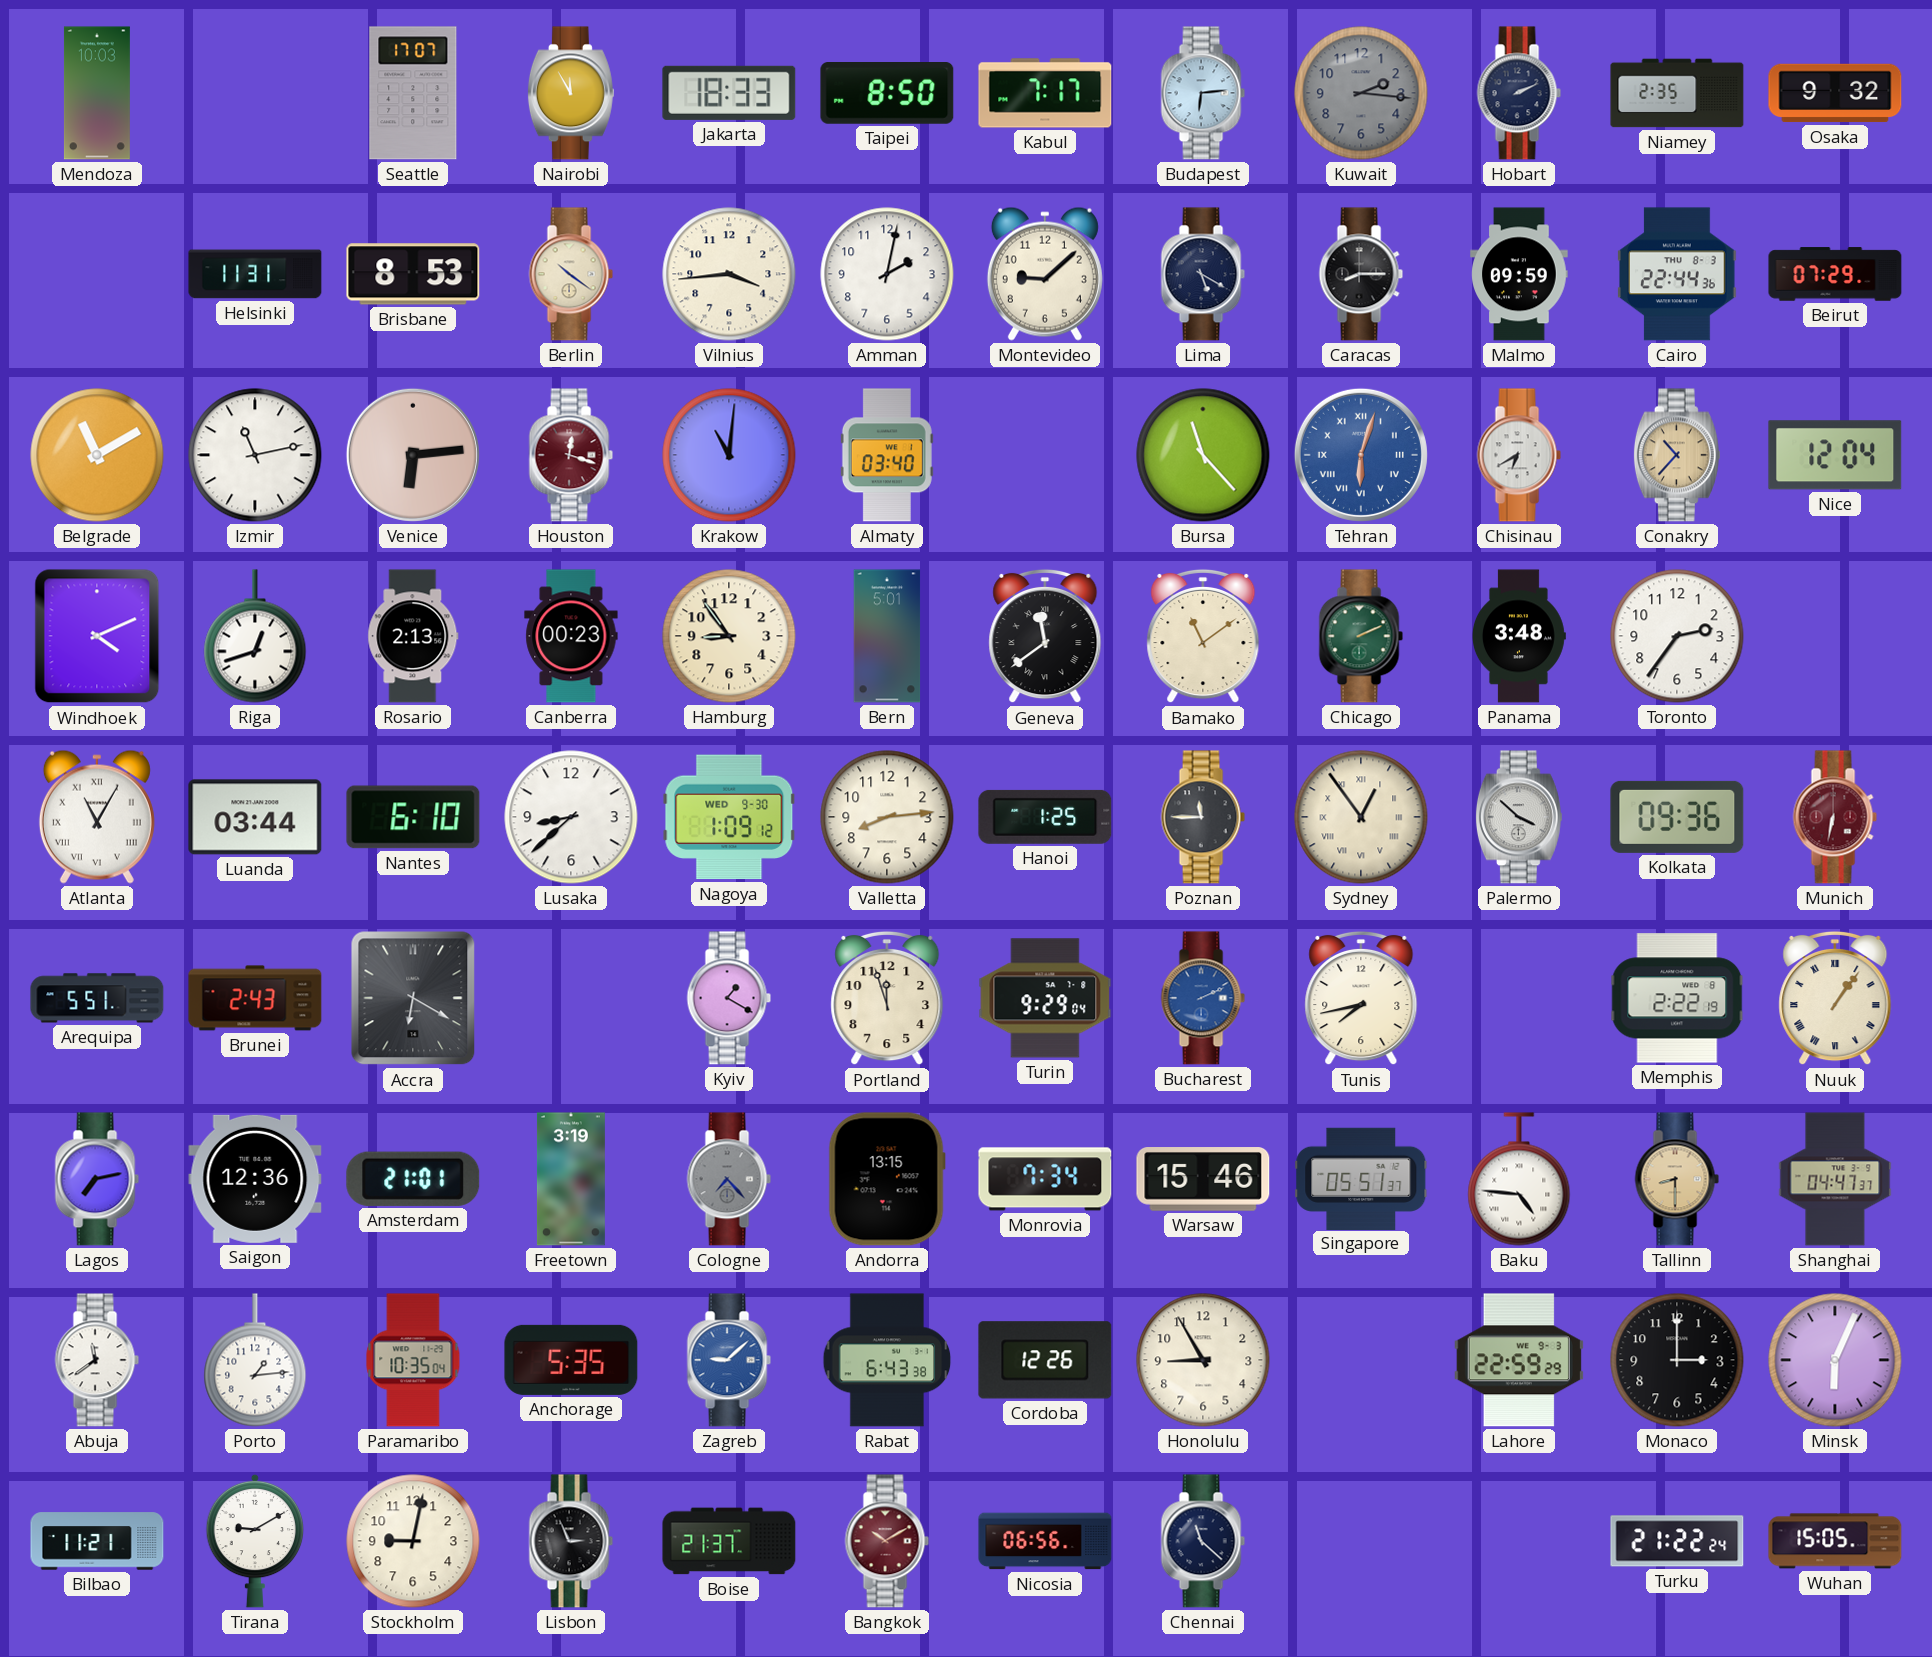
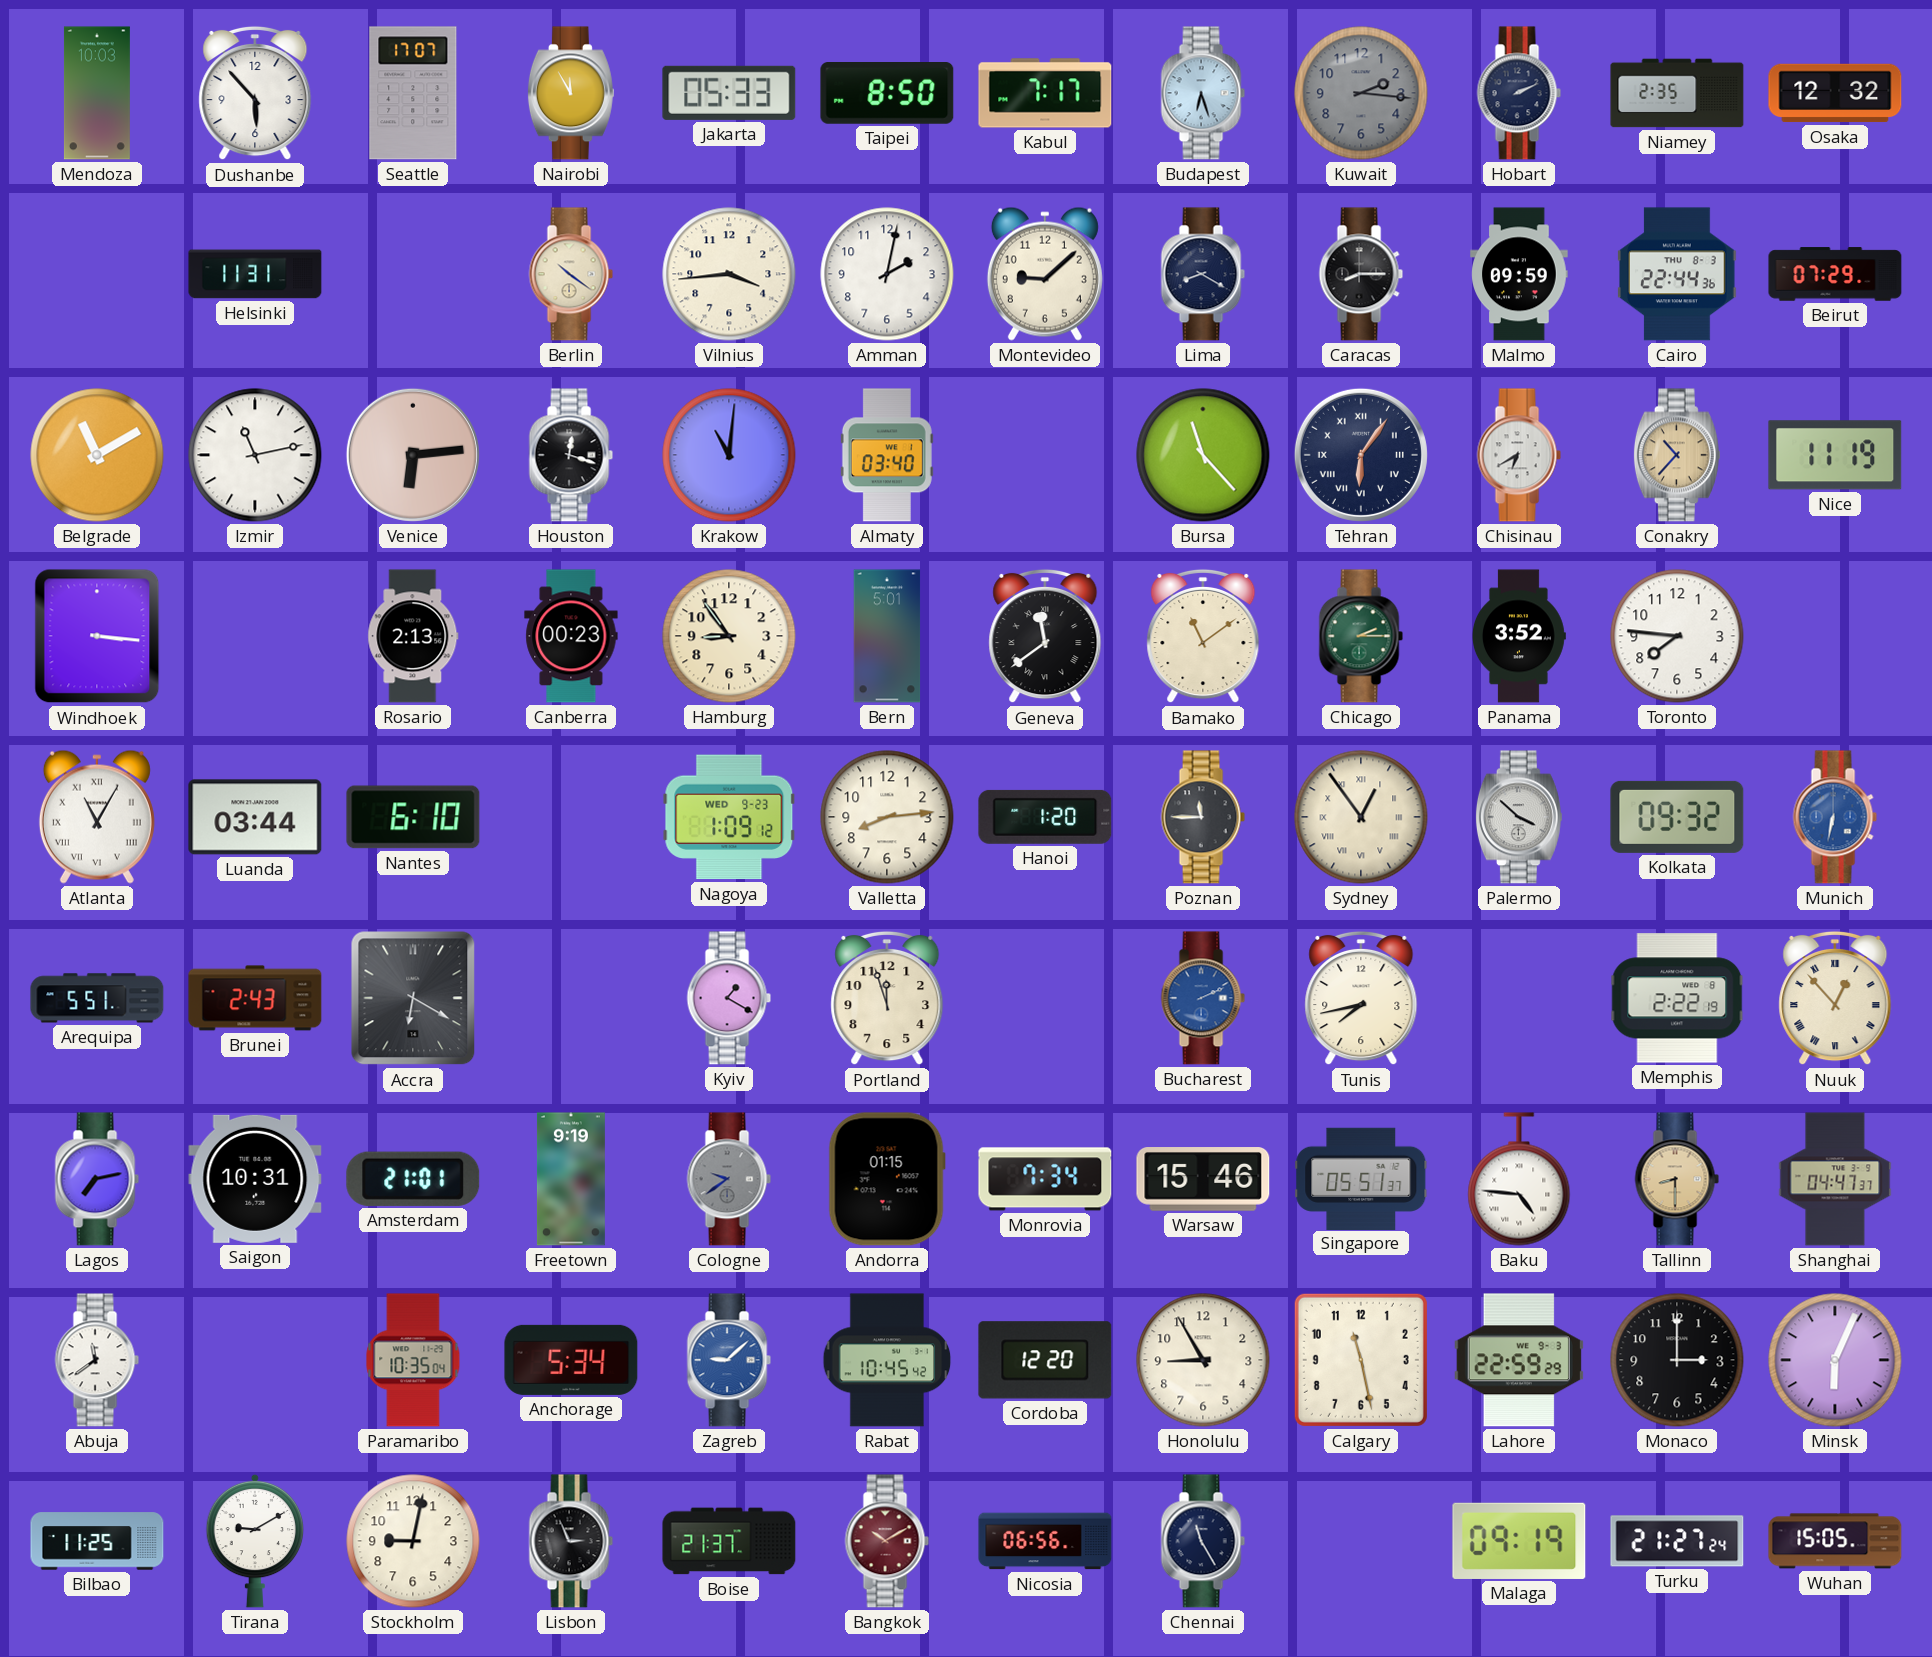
Dushanbe: none -> 5:53 (255, 93)
Jakarta: 18:33 -> 05:33 (729, 93)
Budapest: 6:14 -> 6:27 (1203, 93)
Osaka: 9:32 -> 12:32 (1835, 93)
Brisbane: 8:53 -> none (413, 274)
Lima: 5:20 -> 8:20 (1203, 274)
Houston dial: burgundy -> black (571, 455)
Tehran: 6:03 -> 6:06 (1361, 455)
Tehran dial: blue -> navy (1361, 455)
Nice: 12:04 -> 11:19 (1835, 455)
Windhoek: 4:11 -> 3:16 (97, 636)
Riga: 12:42 -> none (255, 636)
Chicago: 2:11 -> 2:15 (1361, 636)
Panama: 3:48 -> 3:52 (1518, 636)
Toronto: 2:36 -> 7:46 (1677, 636)
Lusaka: 8:38 -> none (571, 817)
Nagoya date: WED 9-30 -> WED 9-23 (729, 817)
Hanoi: 1:25 -> 1:20 (1045, 817)
Kolkata: 09:36 -> 09:32 (1677, 817)
Munich dial: burgundy -> blue (1835, 817)
Turin: 9:29 -> none (1045, 998)
Nuuk: 1:06 -> 12:53 (1835, 998)
Saigon: 12:36 -> 10:31 (255, 1179)
Freetown: 3:19 -> 9:19 (571, 1179)
Cologne: 7:23 -> 9:39 (729, 1179)
Andorra: 13:15 -> 01:15 (887, 1179)
Porto: 1:14 -> none (255, 1360)
Anchorage: 5:35 -> 5:34 (571, 1360)
Rabat: 6:43 -> 10:45 (887, 1360)
Cordoba: 12:26 -> 12:20 (1045, 1360)
Calgary: none -> 11:28 (1361, 1360)
Bilbao: 11:21 -> 11:25 (97, 1541)
Chennai: 11:22 -> 11:25 (1203, 1541)
Malaga: none -> 09:19 (1519, 1541)
Turku: 21:22 -> 21:27 (1677, 1541)
